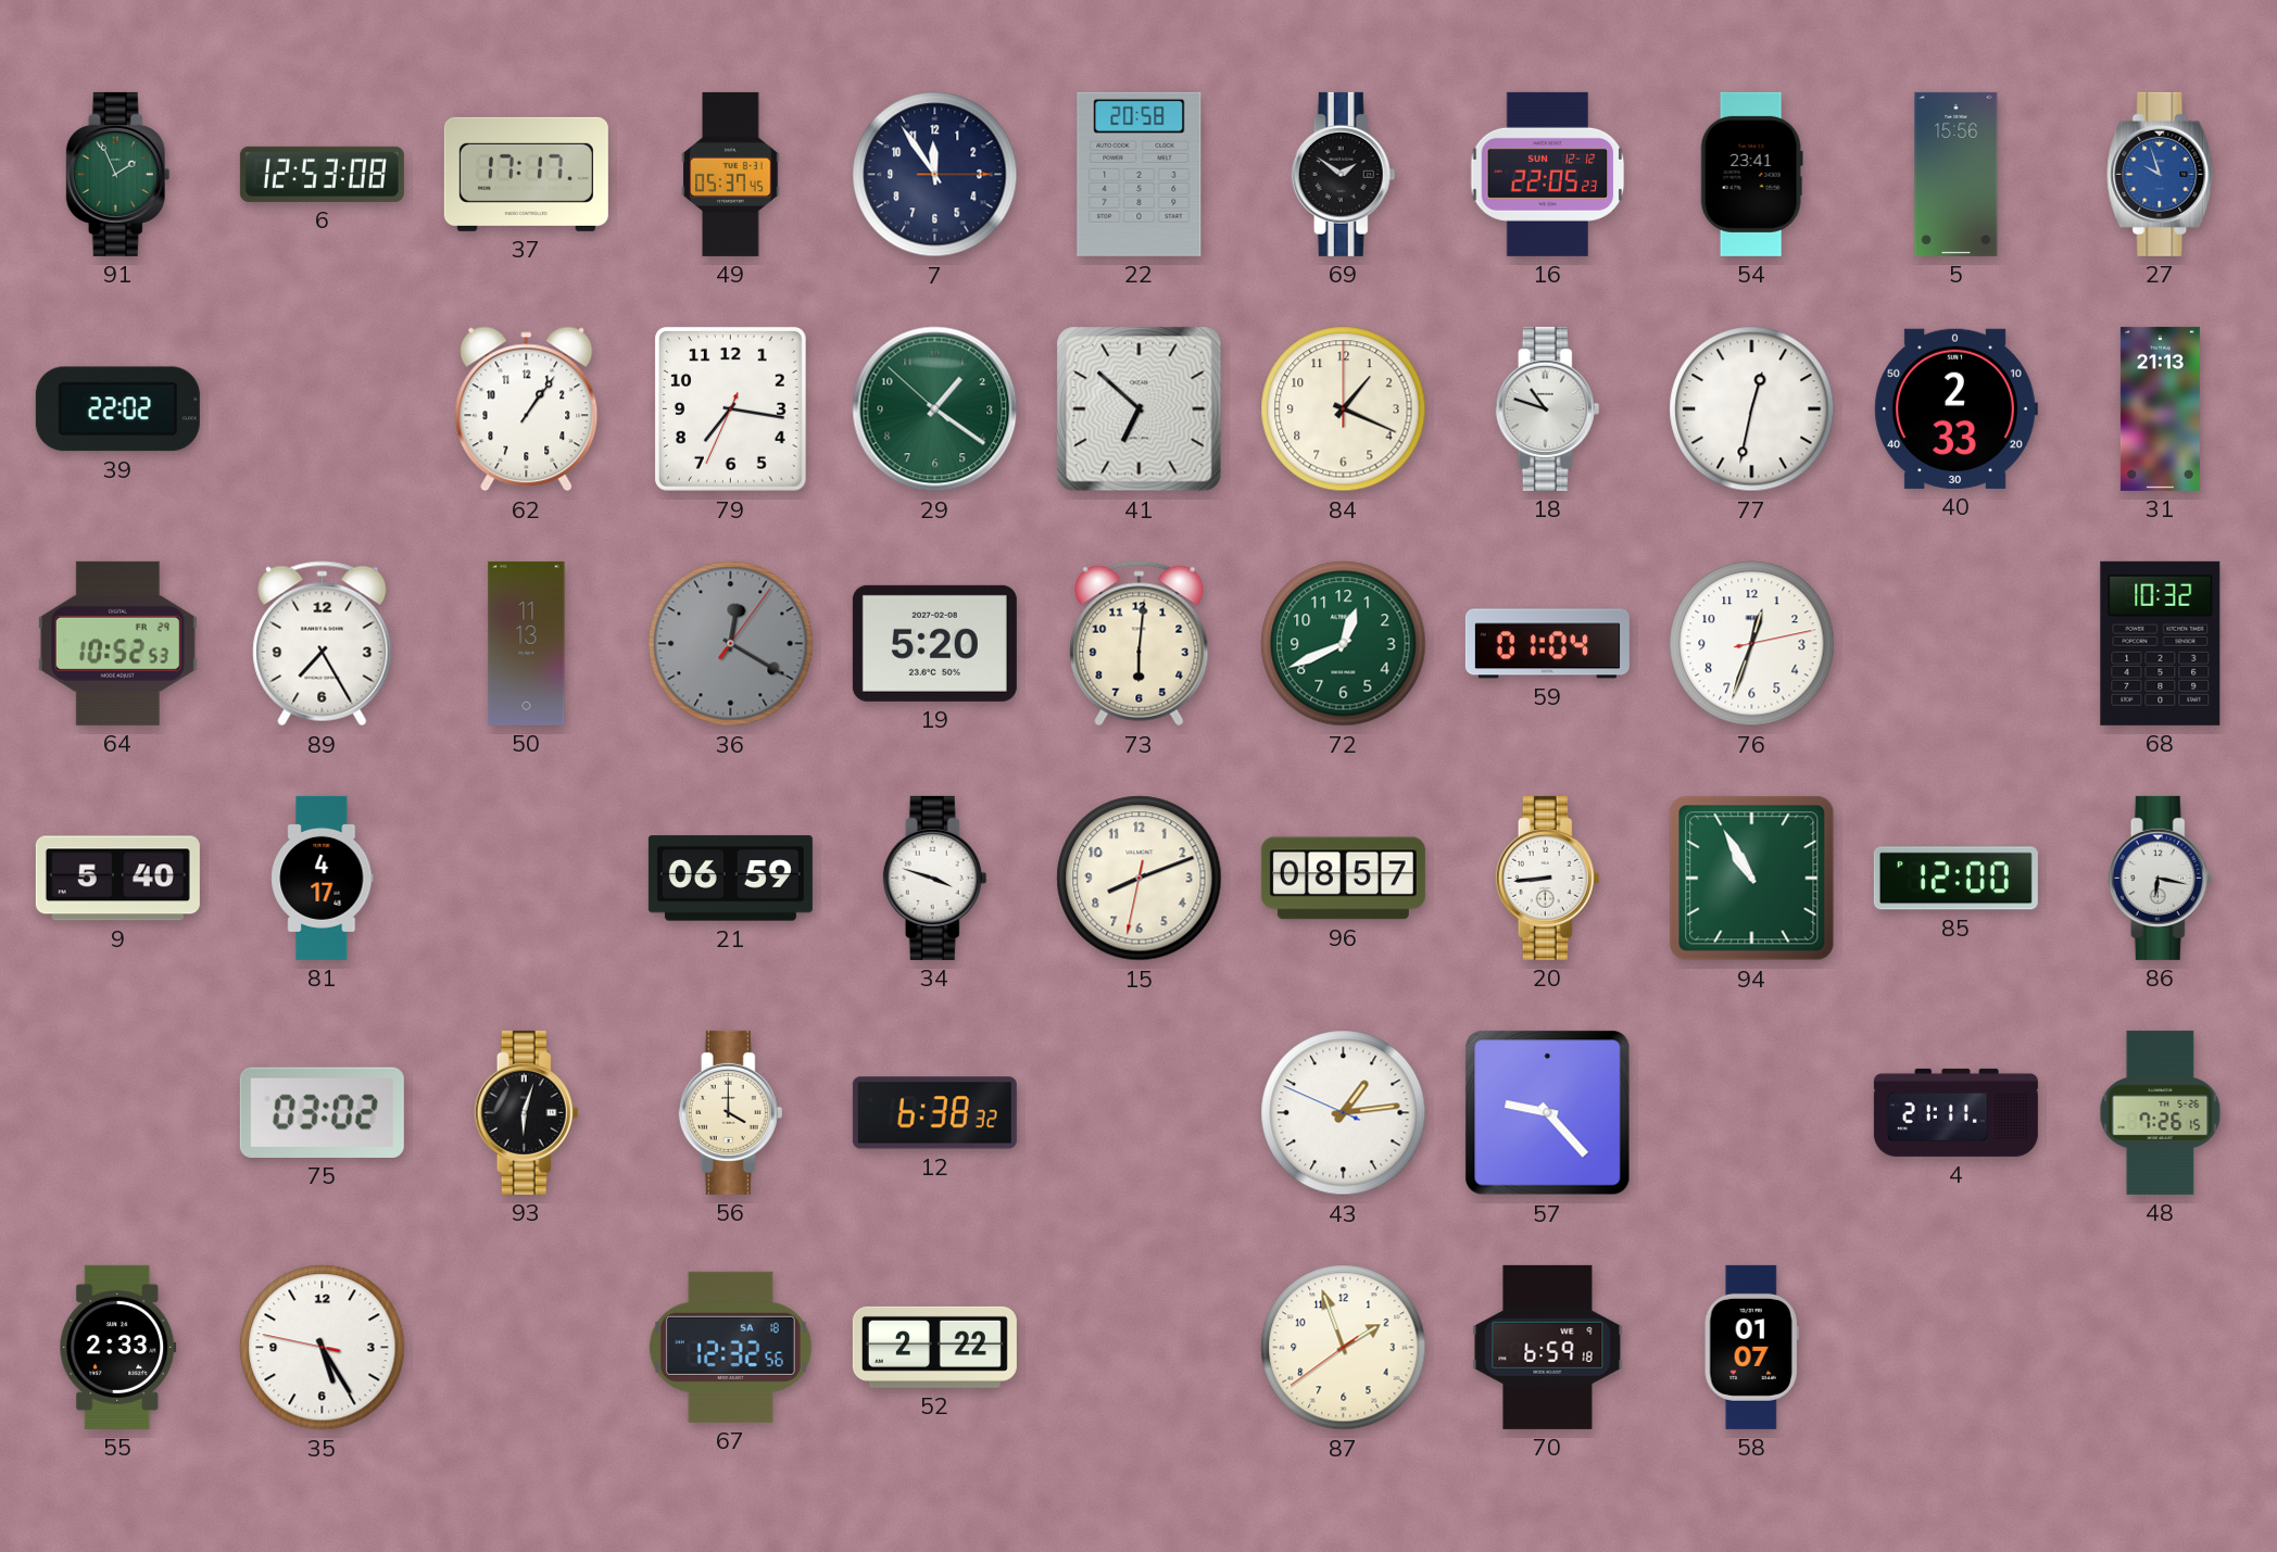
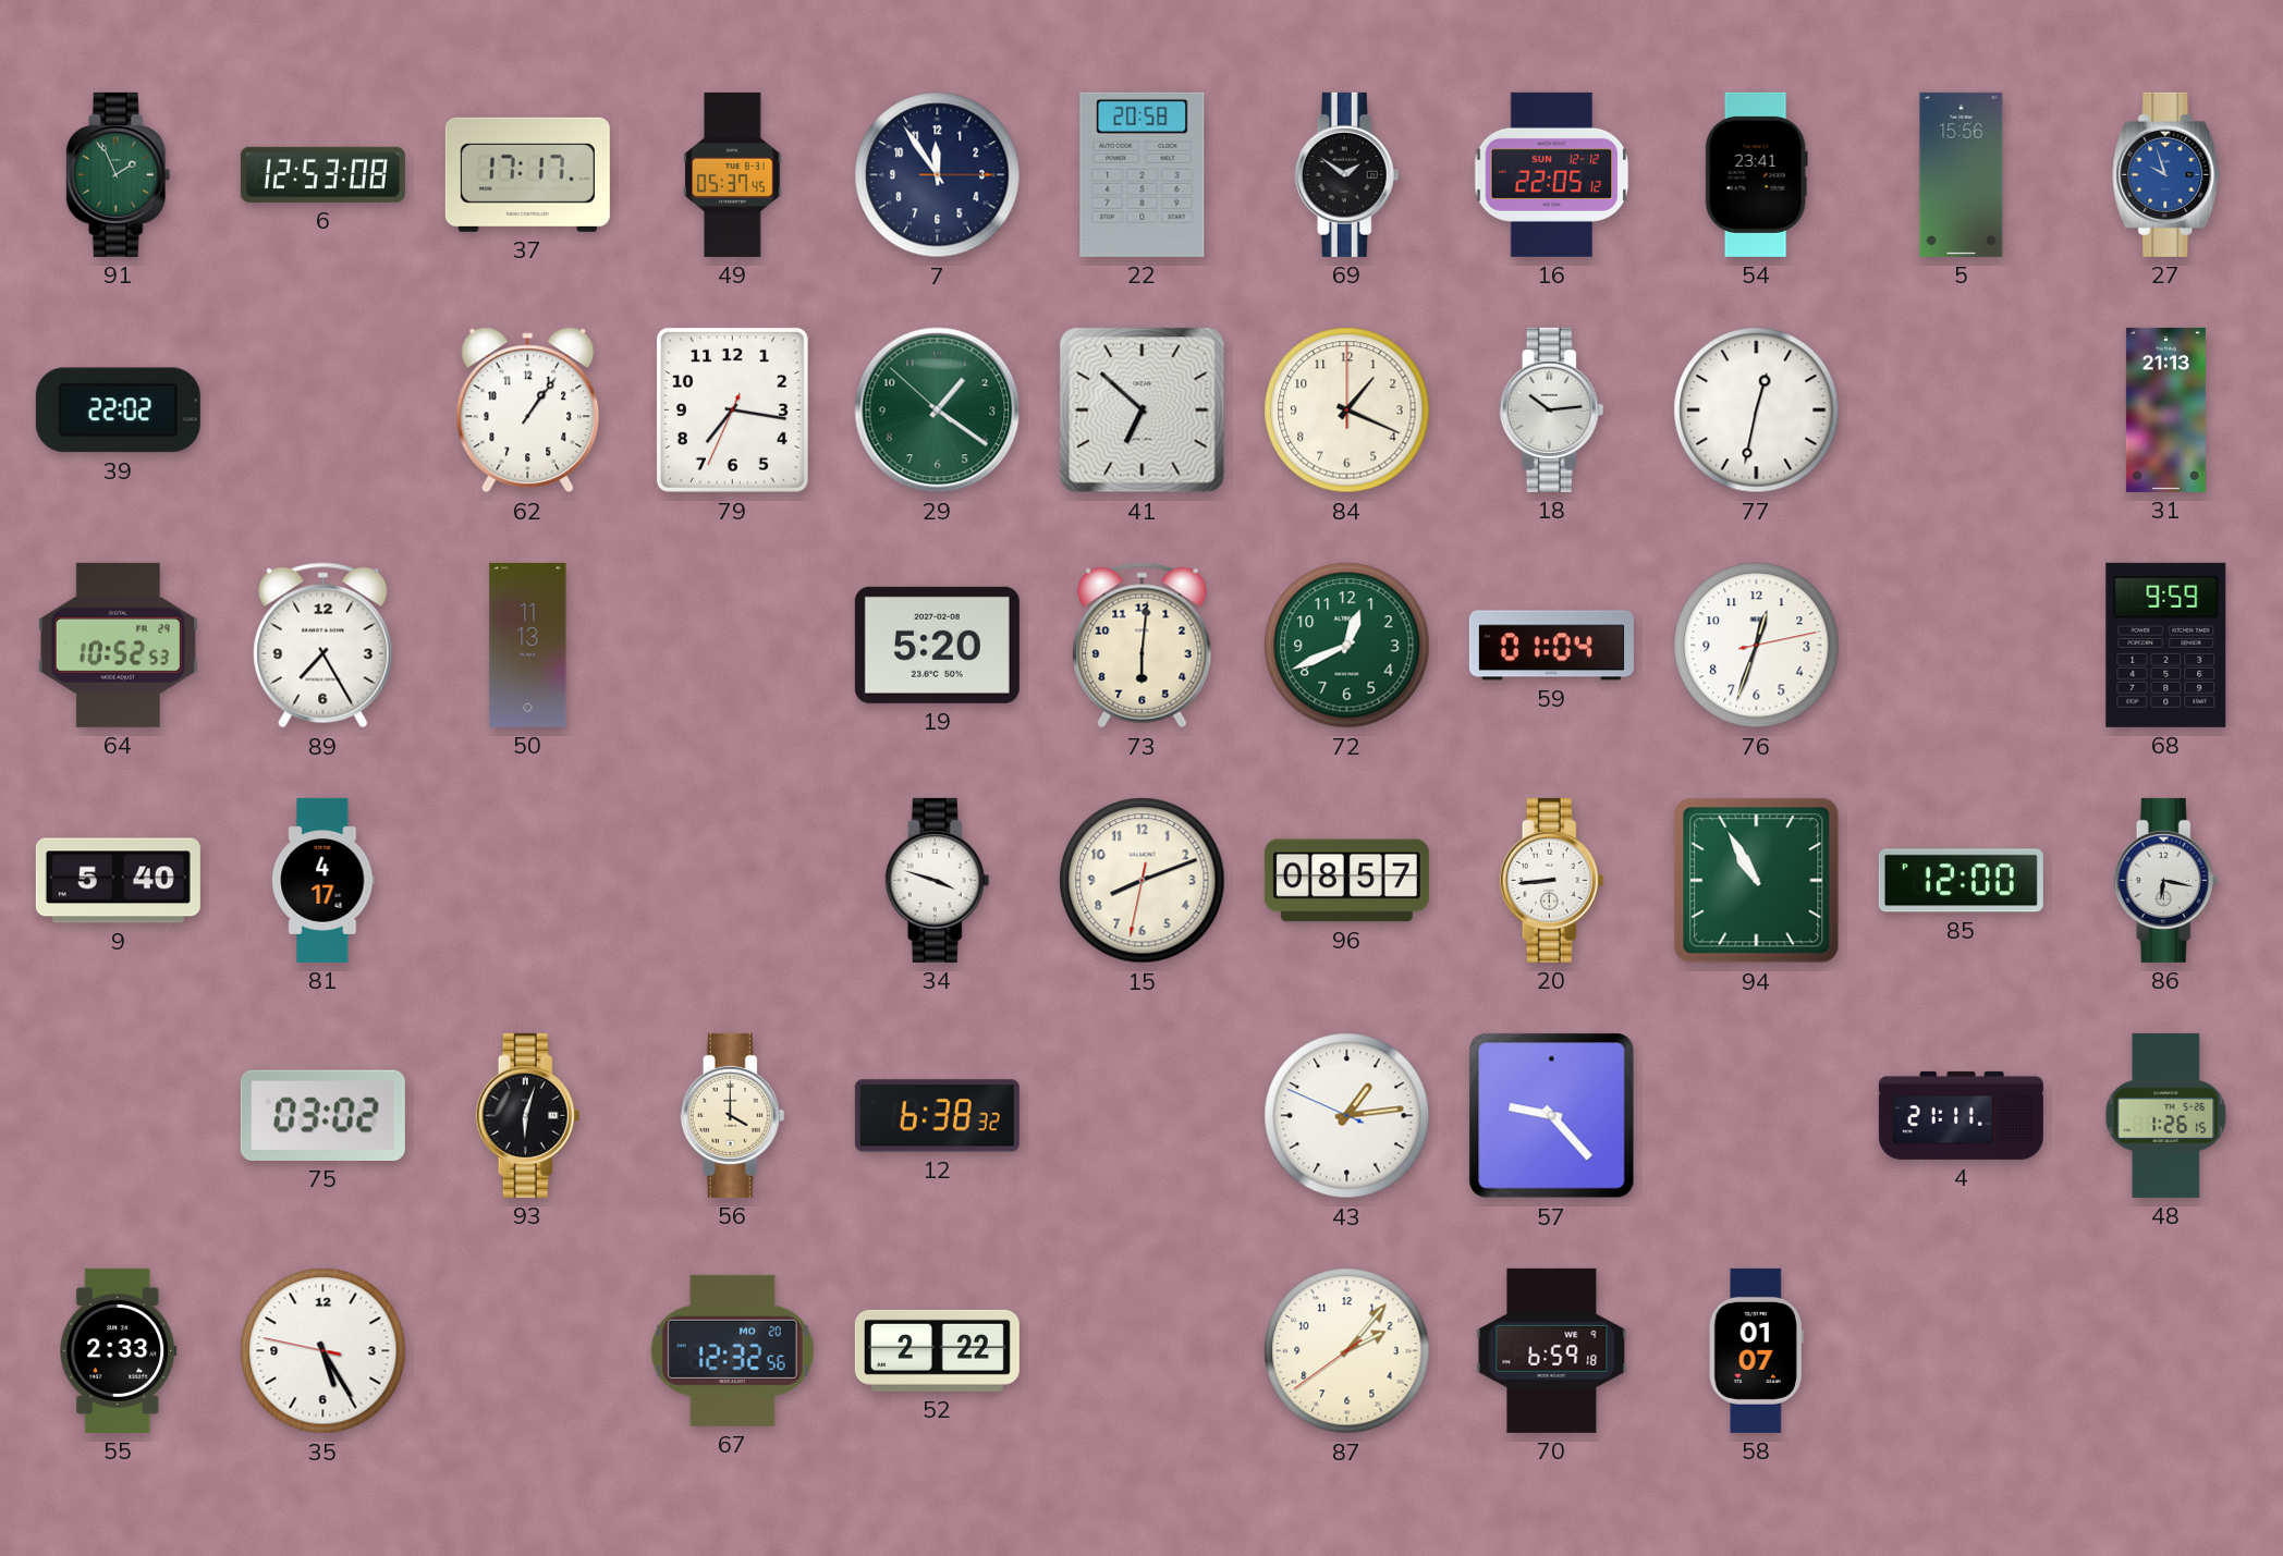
16: 22:05:23 -> 22:05:12 (1552, 174)
18: 10:48 -> 10:14 (1552, 409)
40: 2:33 -> none (1955, 408)
36: 12:20 -> none (731, 644)
68: 10:32 -> 9:59 (2166, 645)
21: 06:59 -> none (730, 879)
48: 7:26 -> 1:26 (2166, 1115)
67 date: SA 18 -> MO 20 (732, 1350)
87: 1:56 -> 2:06 (1347, 1351)
